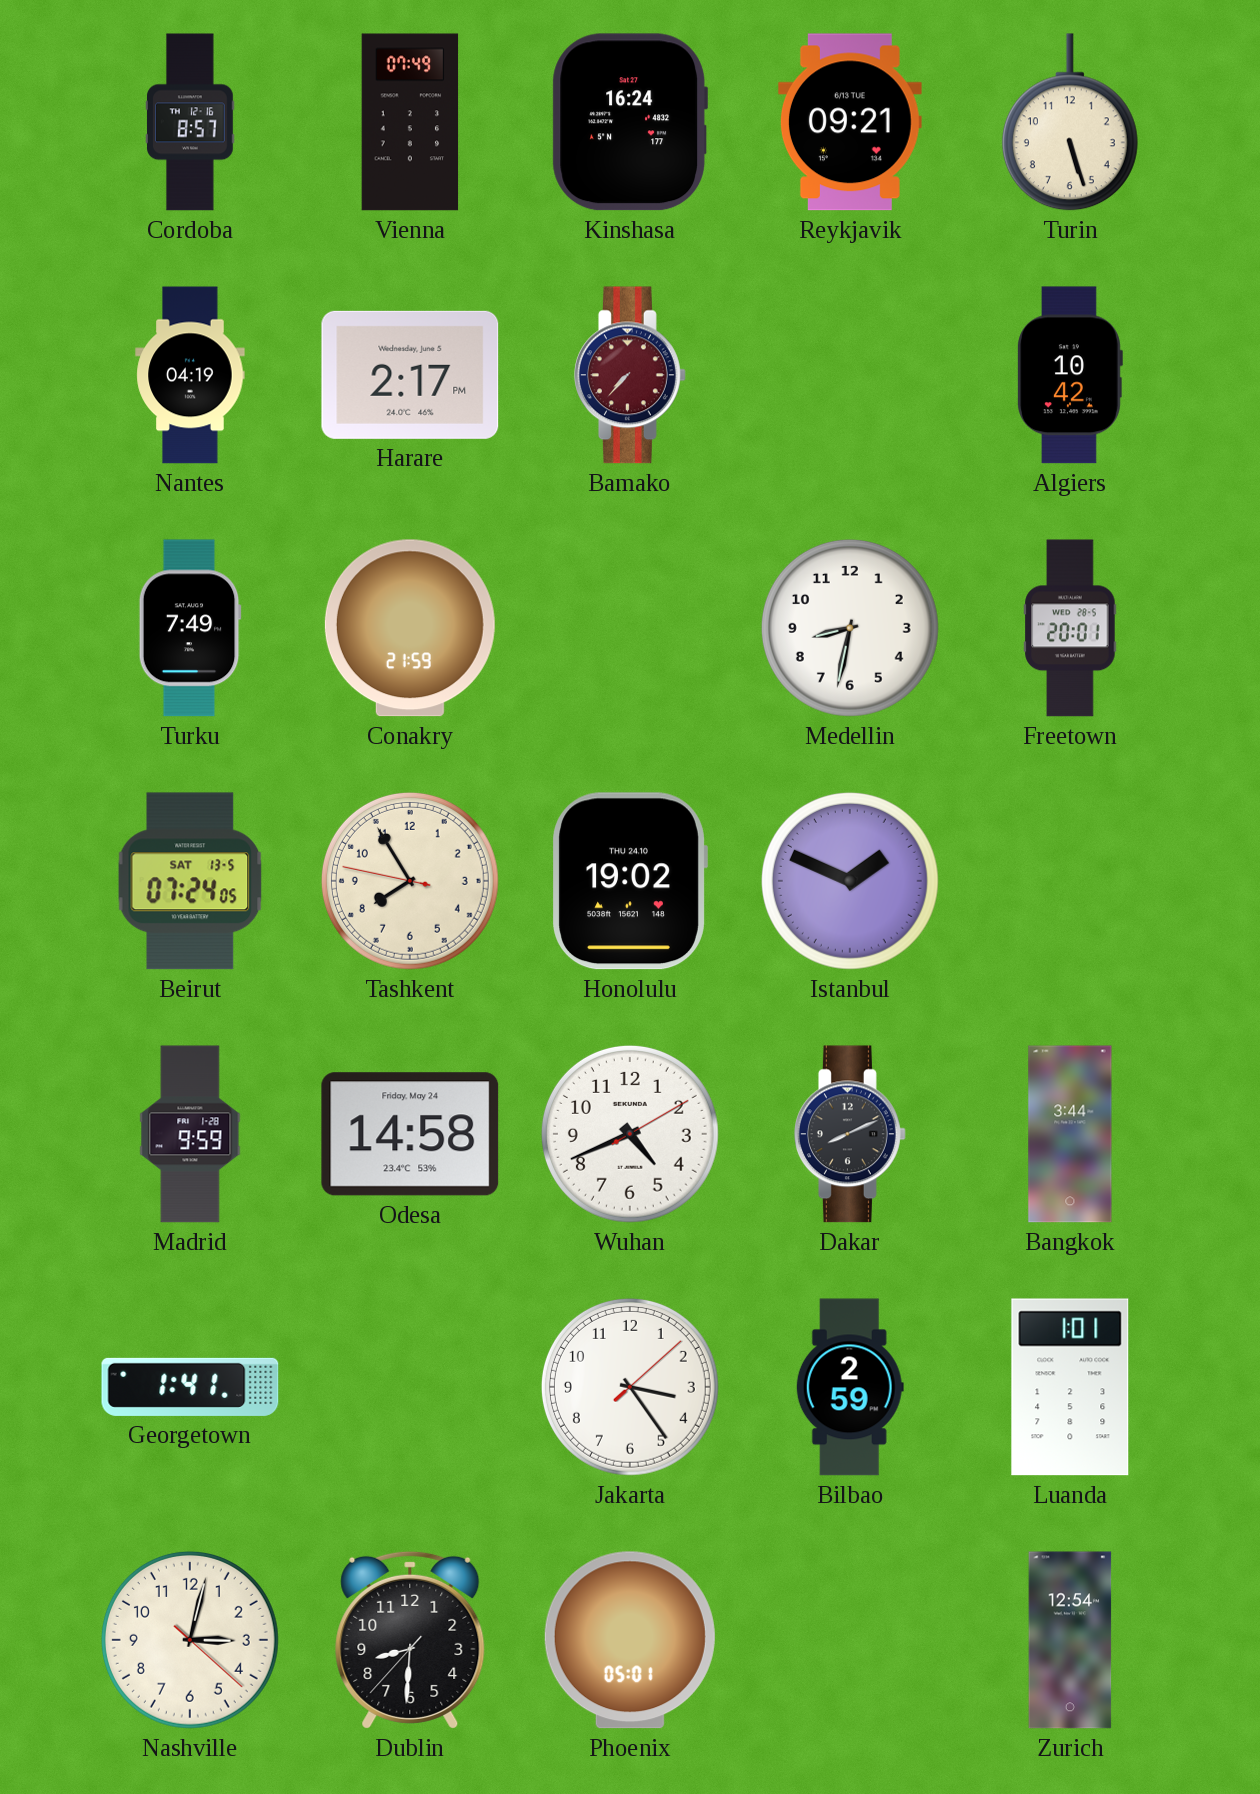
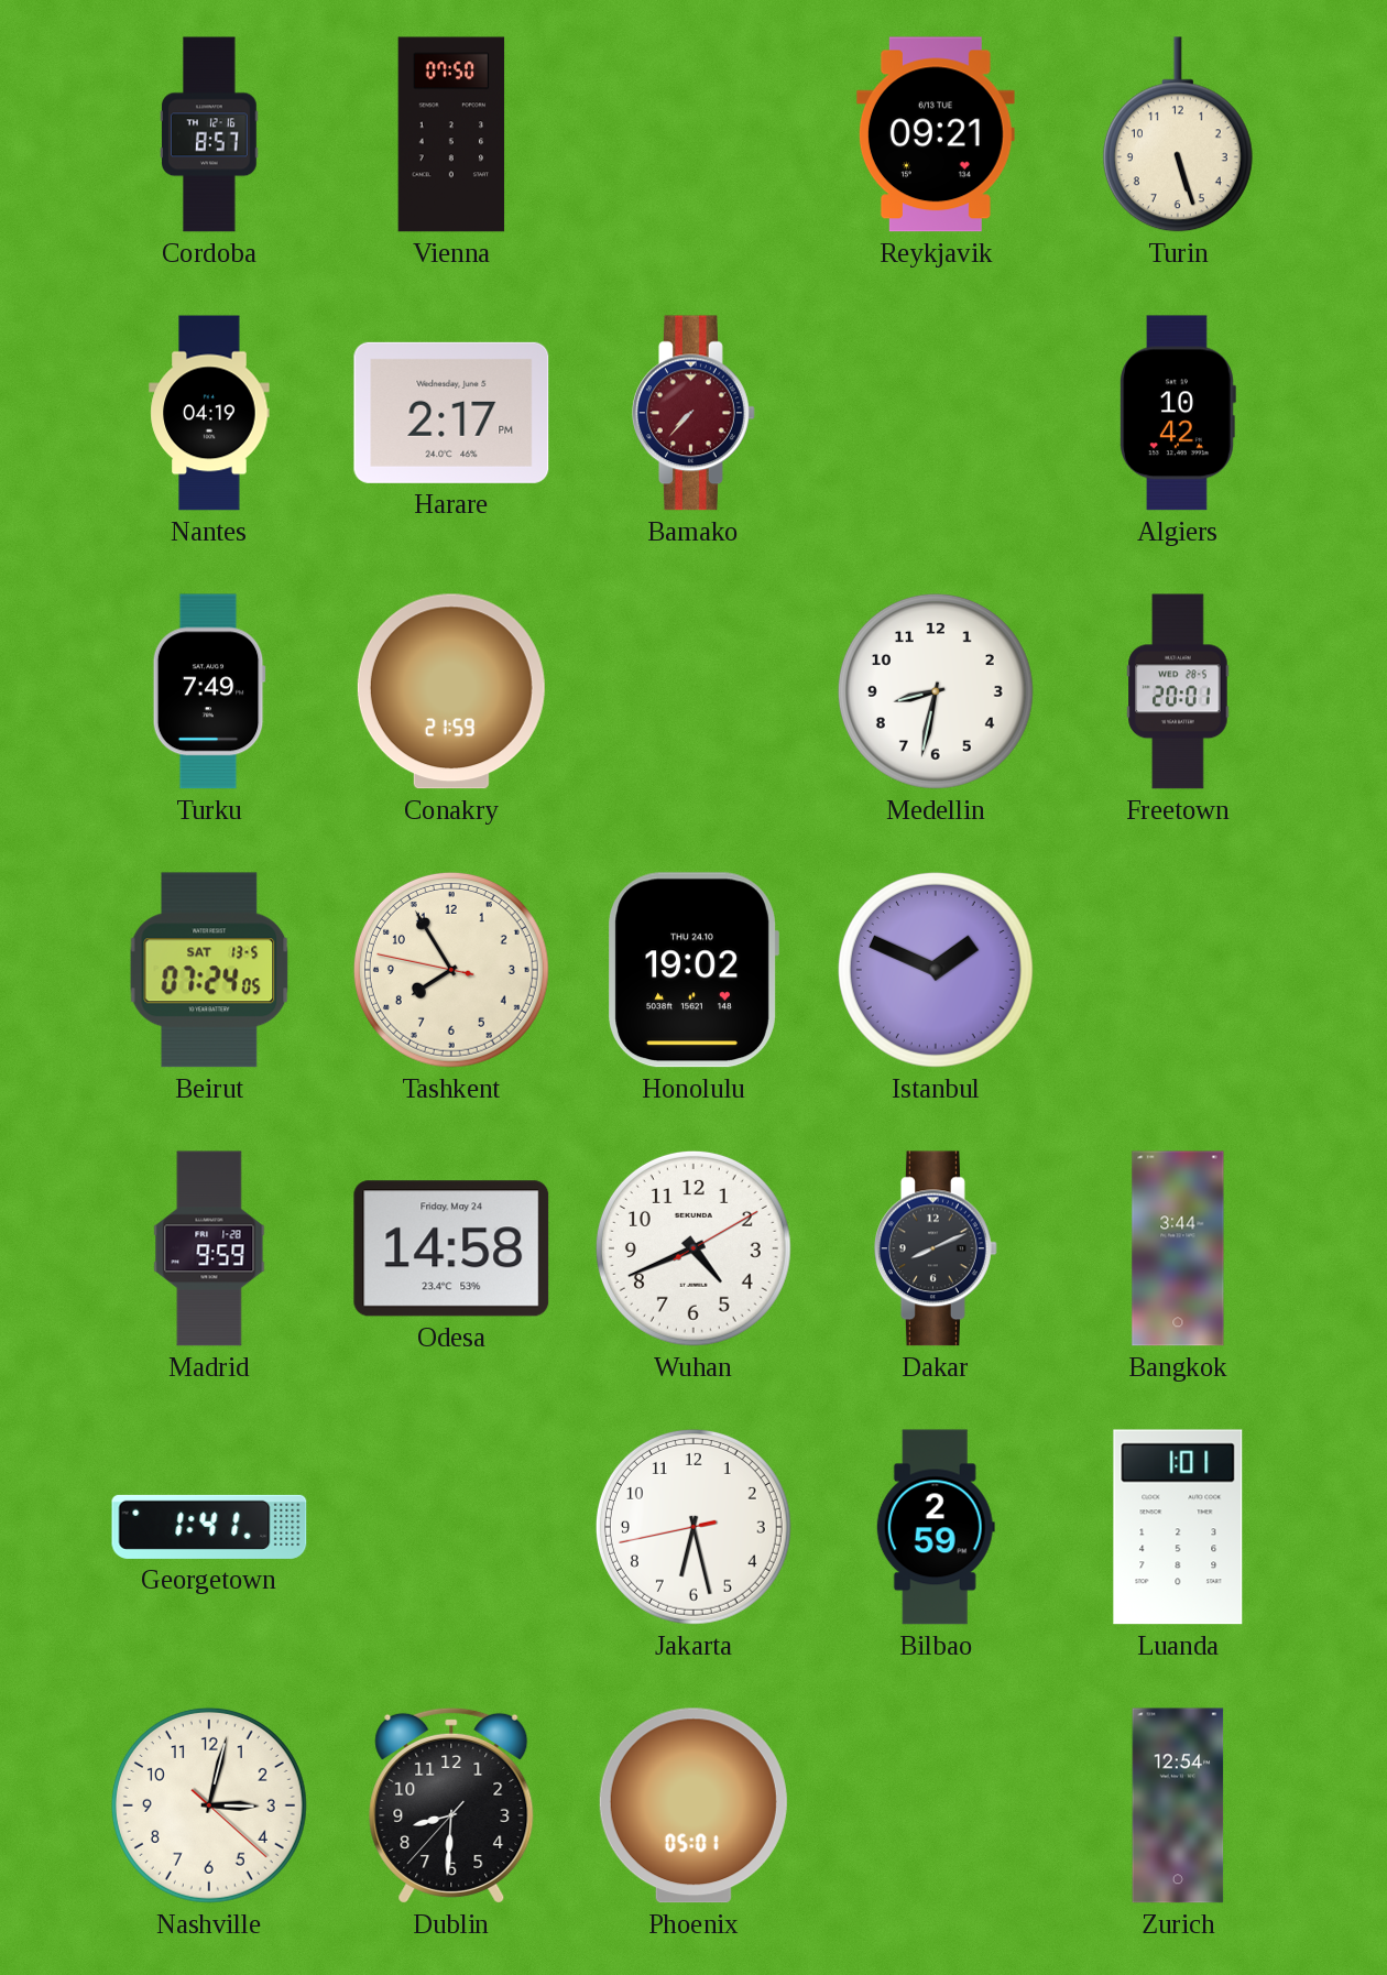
Vienna: 07:49 -> 07:50 (451, 134)
Kinshasa: 16:24 -> none (630, 122)
Jakarta: 3:24 -> 6:27 (693, 1527)
